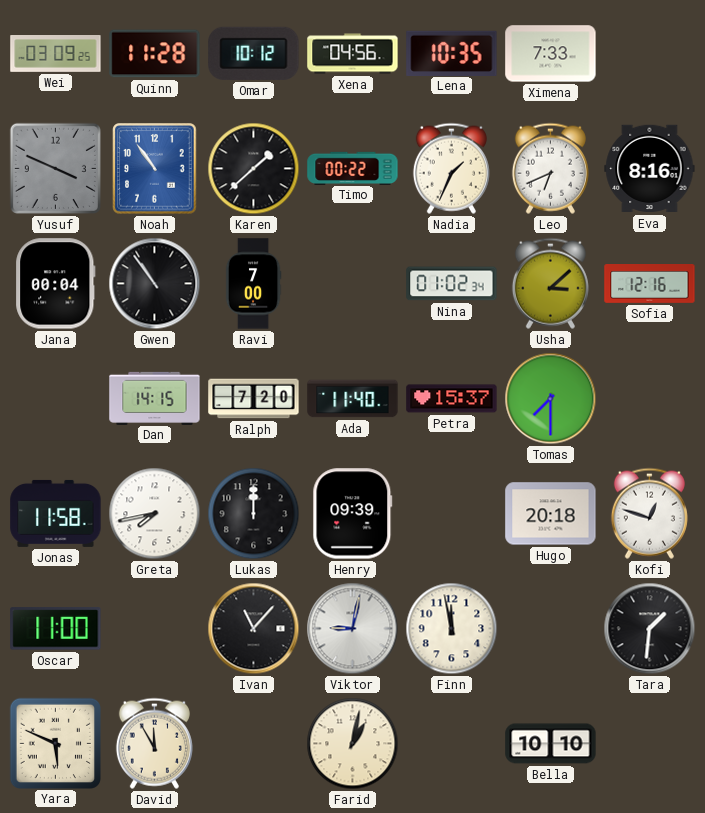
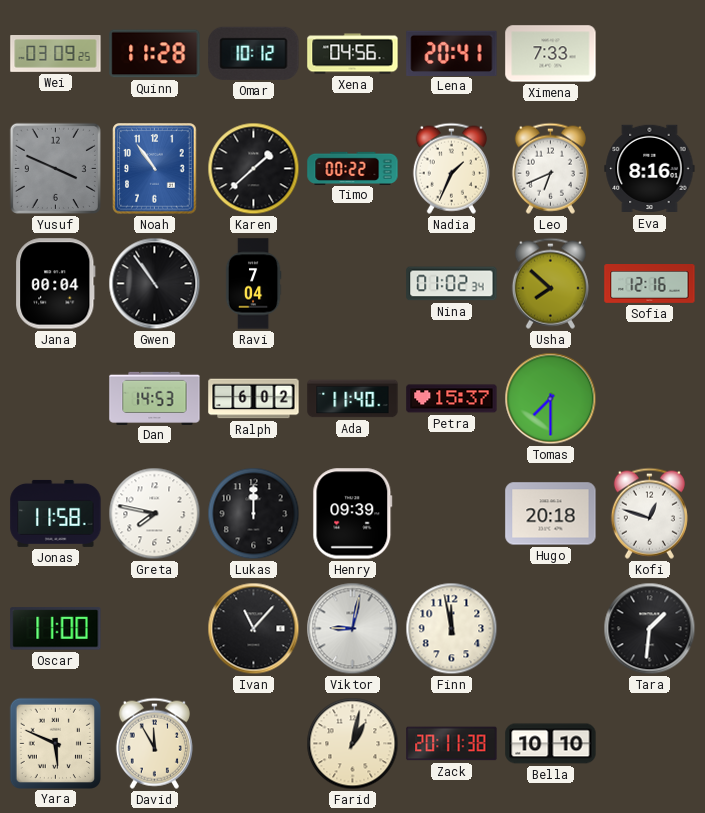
Lena: 10:35 -> 20:41 (452, 53)
Ravi: 7:00 -> 7:04 (253, 284)
Usha: 3:08 -> 7:52 (550, 283)
Dan: 14:15 -> 14:53 (155, 398)
Ralph: 7:20 -> 6:02 (254, 399)
Greta: 7:43 -> 7:47 (155, 514)
Zack: none -> 20:11 (452, 744)
